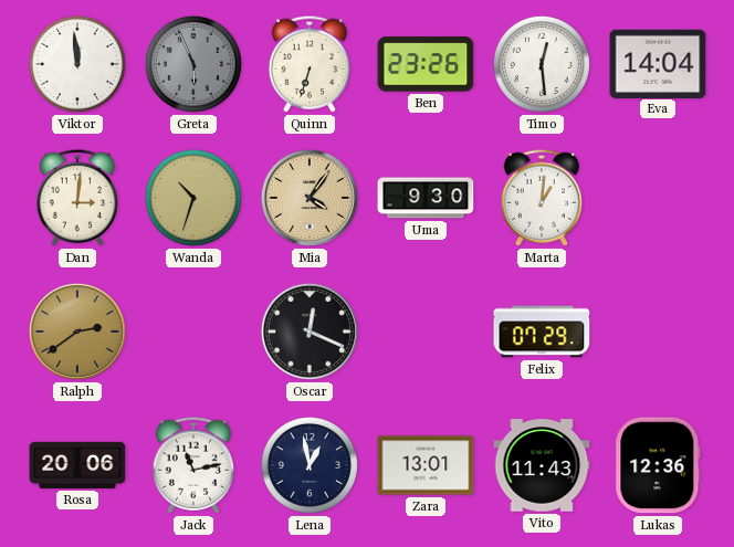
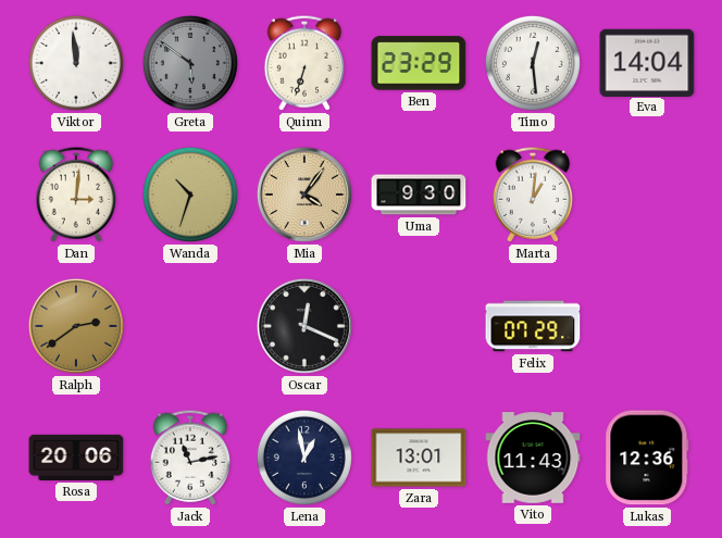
Greta: 5:56 -> 5:51 (190, 63)
Ben: 23:26 -> 23:29 (419, 63)
